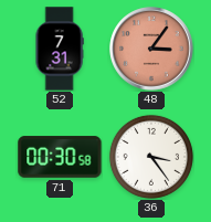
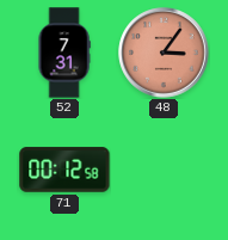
71: 00:30 -> 00:12 (64, 170)
36: 3:24 -> none (151, 157)
